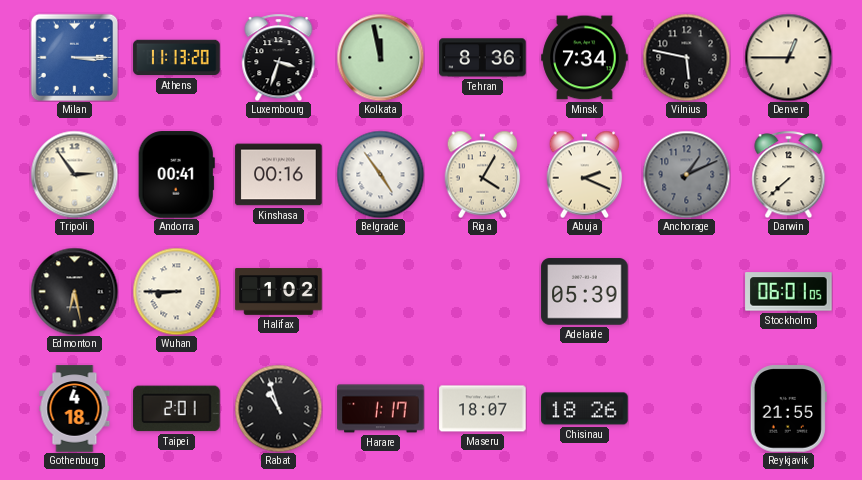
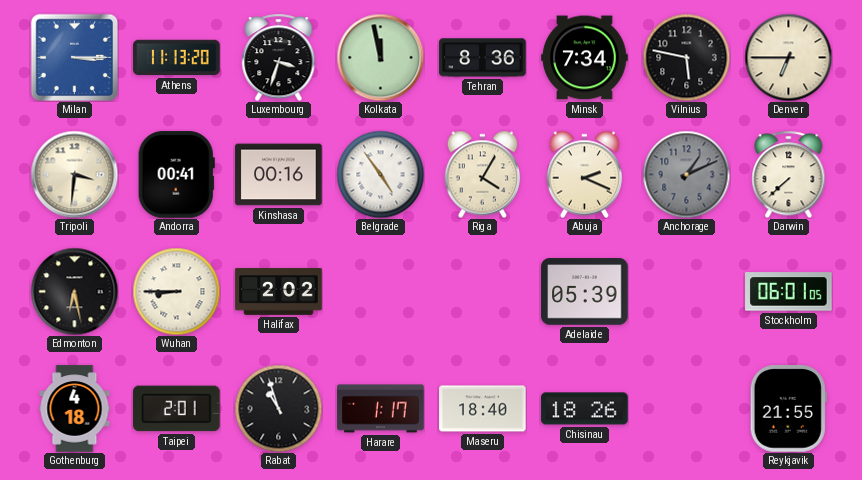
Denver: 12:45 -> 6:45 (788, 57)
Tripoli: 2:54 -> 3:31 (74, 174)
Halifax: 1:02 -> 2:02 (279, 292)
Maseru: 18:07 -> 18:40 (483, 409)
